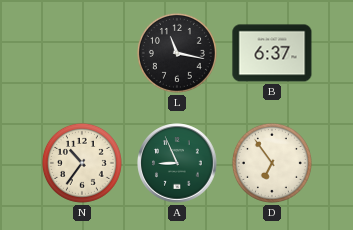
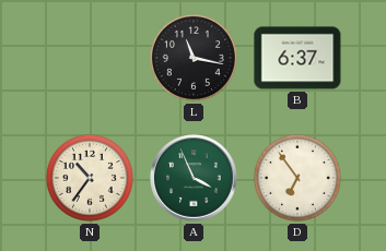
A: 8:56 -> 3:56 (194, 178)
